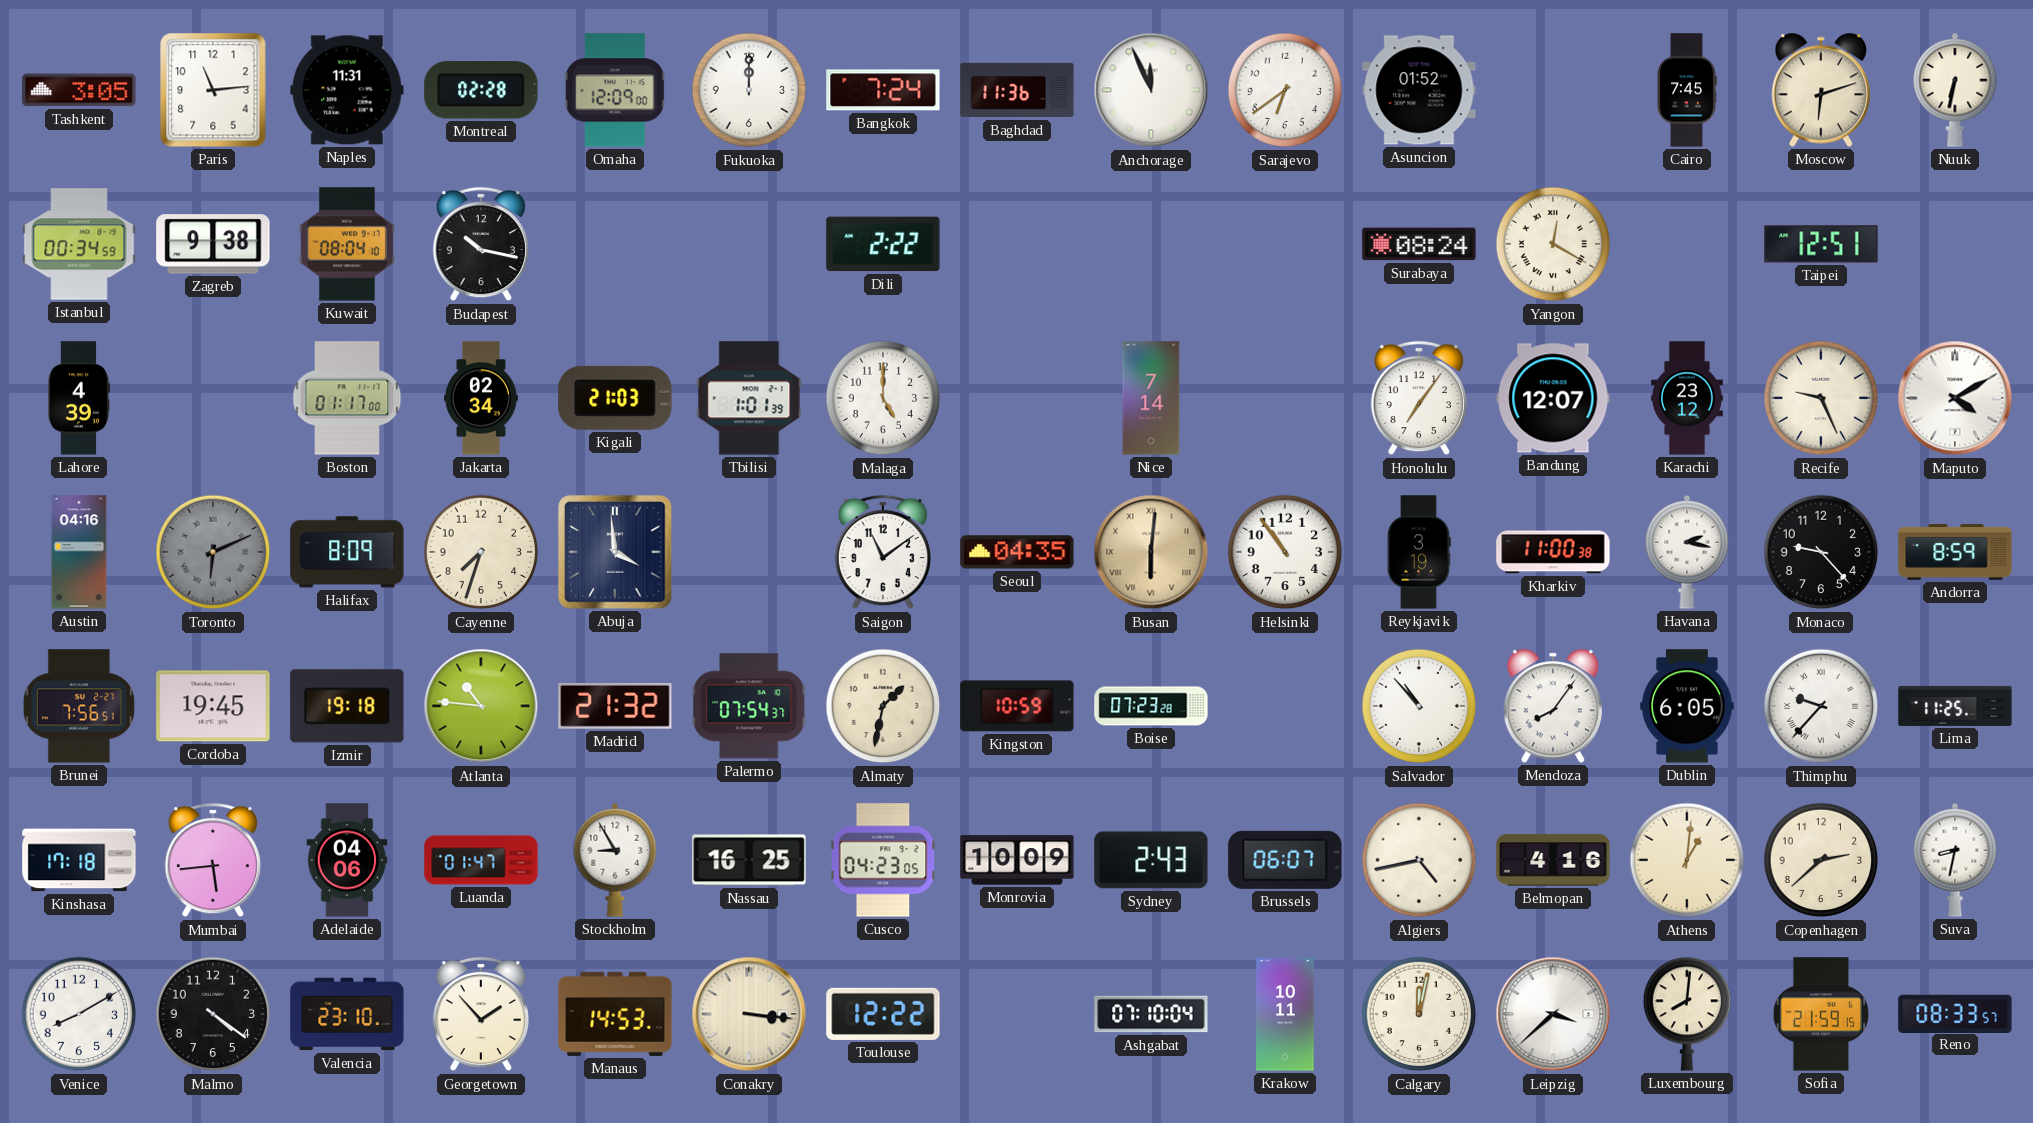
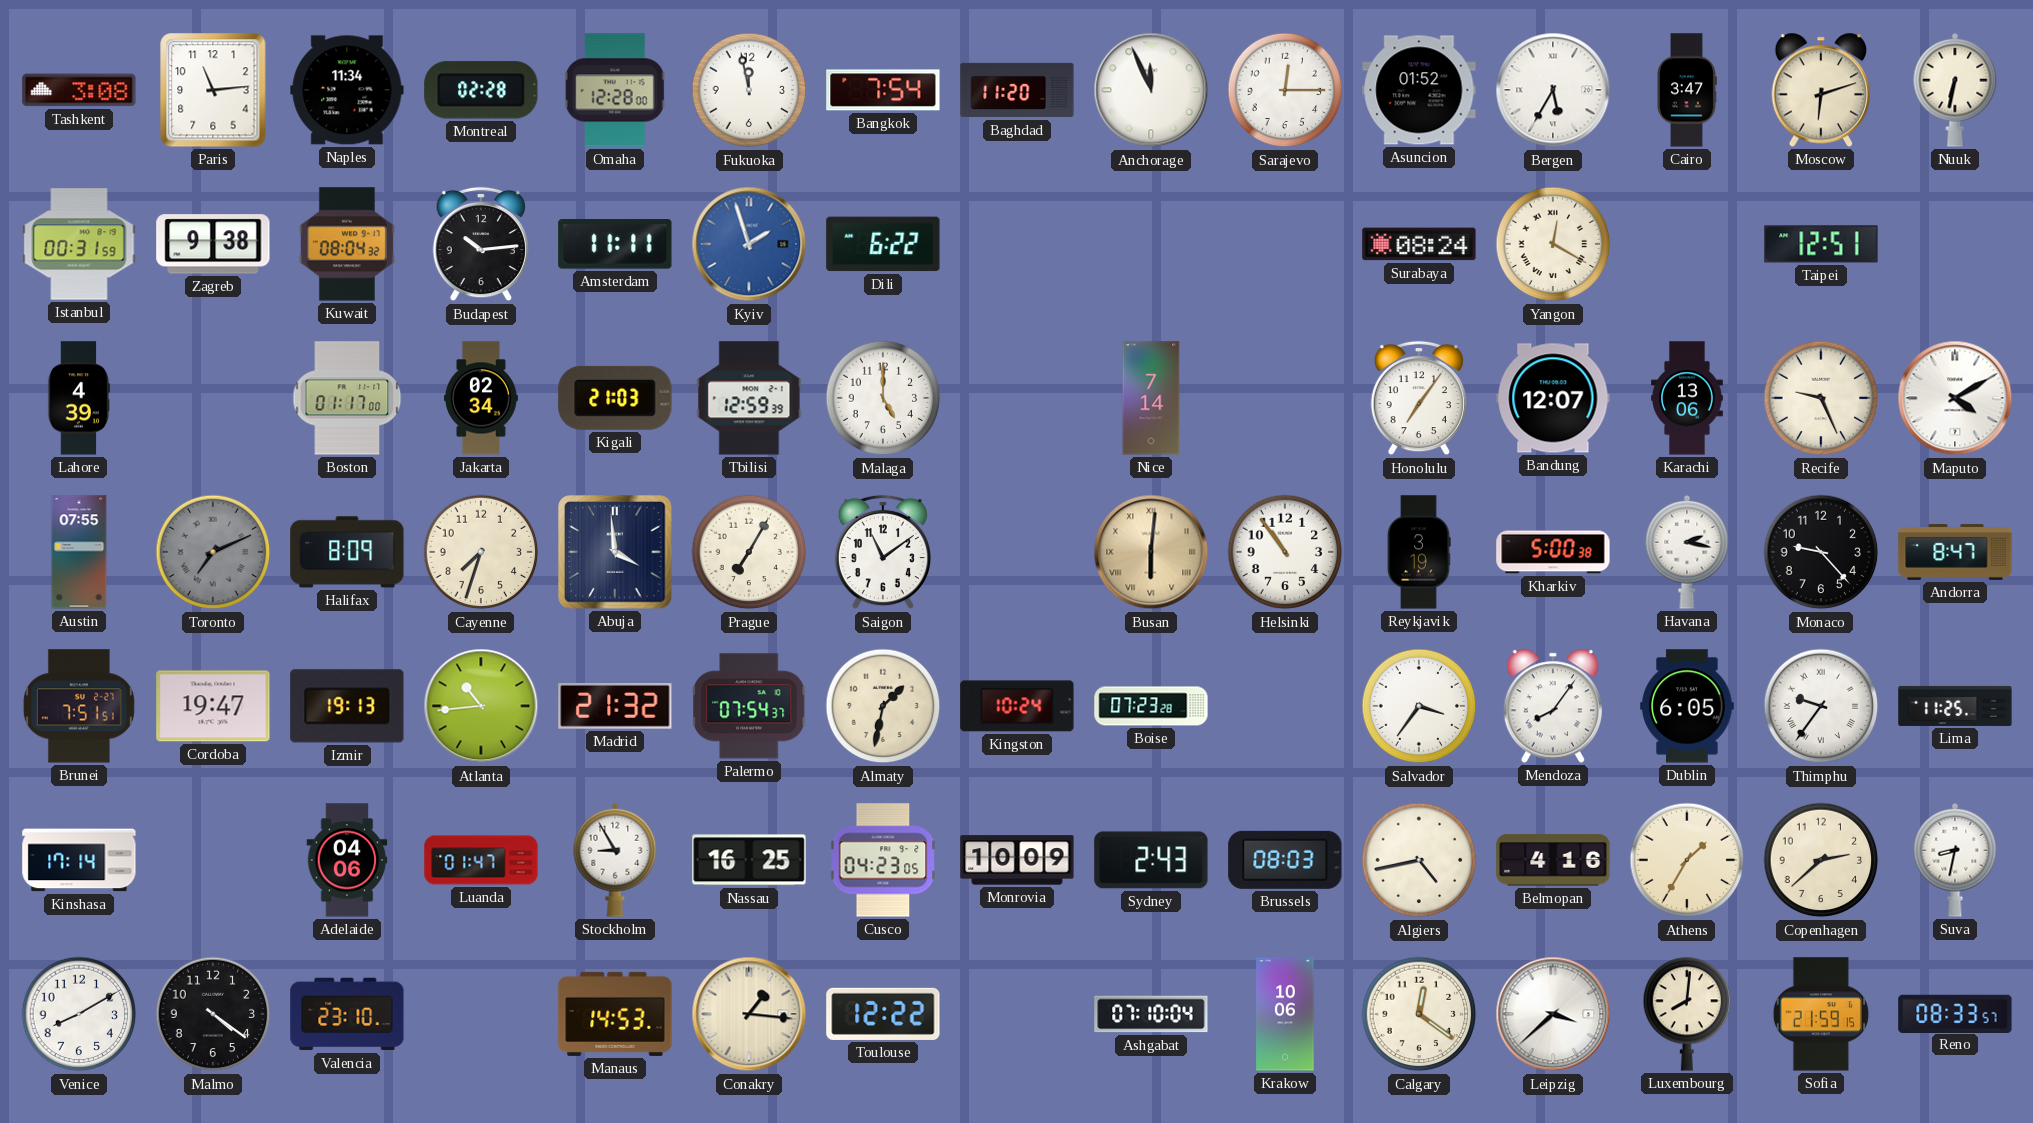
Tashkent: 3:05 -> 3:08 (79, 90)
Naples: 11:31 -> 11:34 (347, 90)
Omaha: 12:09 -> 12:28 (615, 90)
Fukuoka: 12:00 -> 11:58 (749, 90)
Bangkok: 7:24 -> 7:54 (883, 90)
Baghdad: 11:36 -> 11:20 (1017, 90)
Sarajevo: 6:39 -> 12:15 (1285, 90)
Bergen: none -> 5:35 (1553, 90)
Cairo: 7:45 -> 3:47 (1687, 90)
Istanbul: 00:34 -> 00:31 (79, 244)
Kuwait: 08:04:10 -> 08:04:32 (347, 244)
Budapest: 10:17 -> 10:14 (481, 244)
Amsterdam: none -> 11:11 (615, 244)
Kyiv: none -> 1:57 (749, 244)
Dili: 2:22 -> 6:22 (883, 244)
Tbilisi: 1:01 -> 12:59 (749, 398)
Karachi: 23:12 -> 13:06 (1688, 398)
Austin: 04:16 -> 07:55 (79, 552)
Toronto: 6:11 -> 7:11 (213, 552)
Prague: none -> 7:05 (749, 552)
Seoul: 04:35 -> none (1017, 552)
Kharkiv: 11:00 -> 5:00 (1553, 552)
Andorra: 8:59 -> 8:47 (1955, 553)
Brunei: 7:56 -> 7:51 (79, 706)
Cordoba: 19:45 -> 19:47 (213, 706)
Izmir: 19:18 -> 19:13 (347, 706)
Atlanta: 10:46 -> 10:44 (481, 706)
Kingston: 10:59 -> 10:24 (1017, 706)
Salvador: 10:53 -> 3:36 (1419, 706)
Thimphu: 9:37 -> 9:36 (1821, 706)
Kinshasa: 17:18 -> 17:14 (79, 860)
Mumbai: 5:44 -> none (213, 860)
Brussels: 06:07 -> 08:03 (1285, 860)
Athens: 1:01 -> 1:35 (1687, 860)
Georgetown: 1:53 -> none (481, 1014)
Conakry: 3:16 -> 1:16 (749, 1014)
Krakow: 10:11 -> 10:06 (1285, 1014)
Calgary: 12:02 -> 12:21 (1419, 1014)
